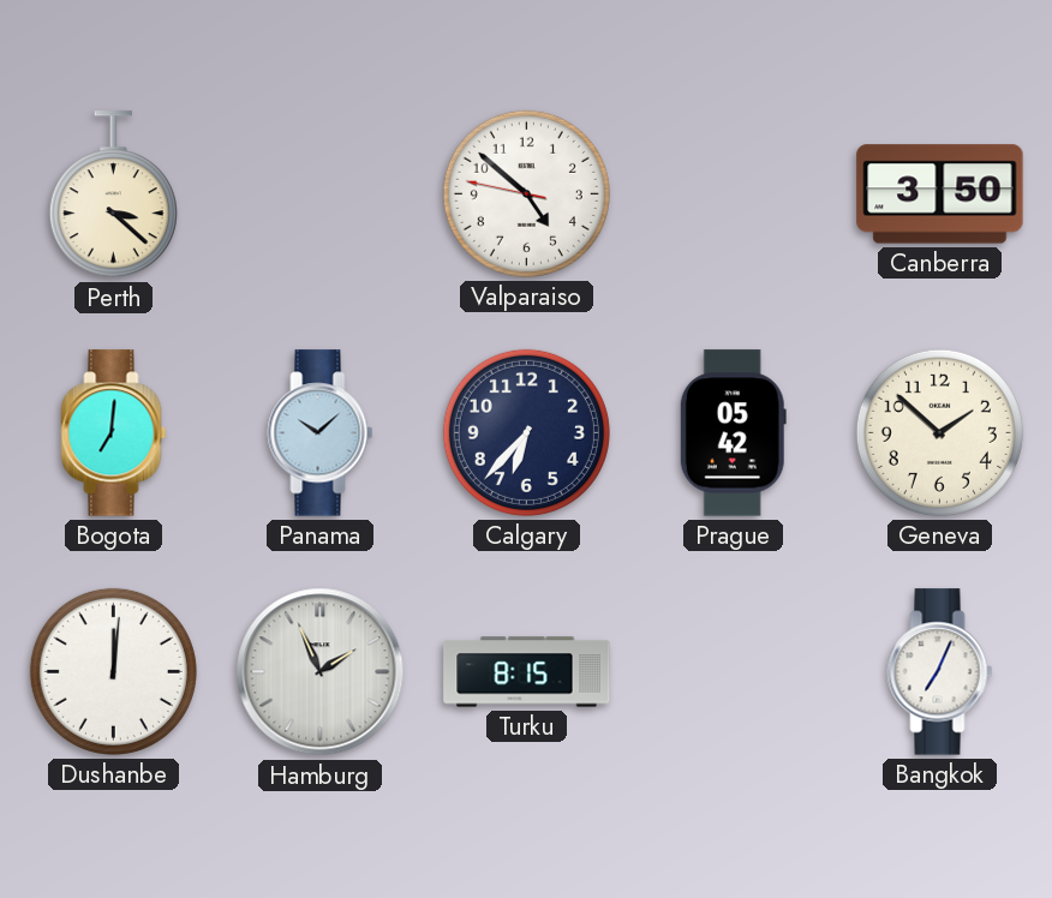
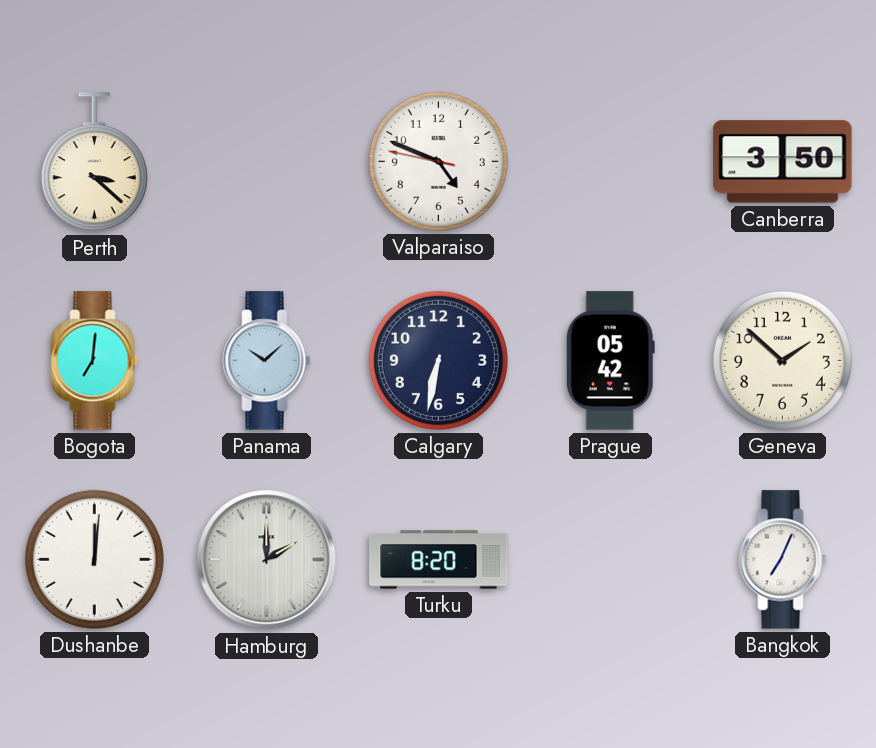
Valparaiso: 4:51 -> 4:48 (438, 161)
Calgary: 6:37 -> 6:32 (438, 360)
Hamburg: 1:56 -> 2:00 (267, 560)
Turku: 8:15 -> 8:20 (439, 560)
